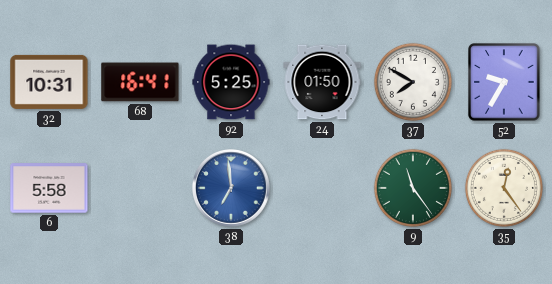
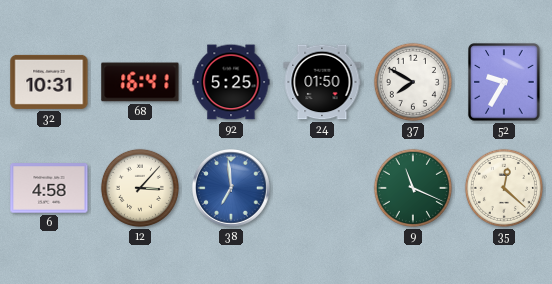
6: 5:58 -> 4:58 (49, 188)
12: none -> 3:07 (140, 188)
9: 11:24 -> 11:19 (413, 188)
35: 12:24 -> 12:22 (504, 188)
